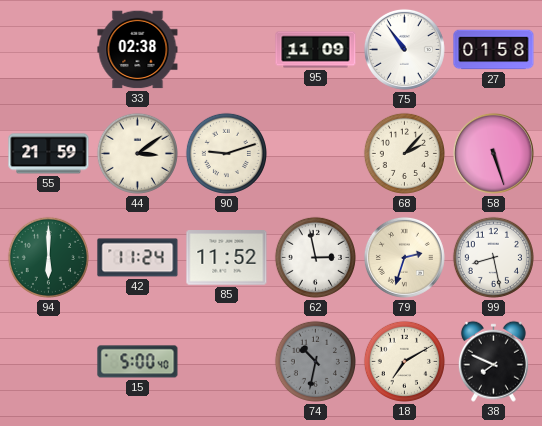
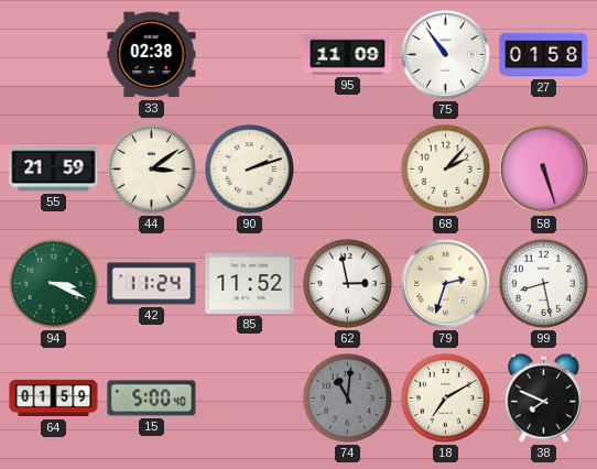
90: 9:12 -> 2:12 (249, 168)
94: 6:00 -> 3:19 (53, 283)
64: none -> 01:59 (54, 399)
74: 10:32 -> 11:01 (347, 397)
